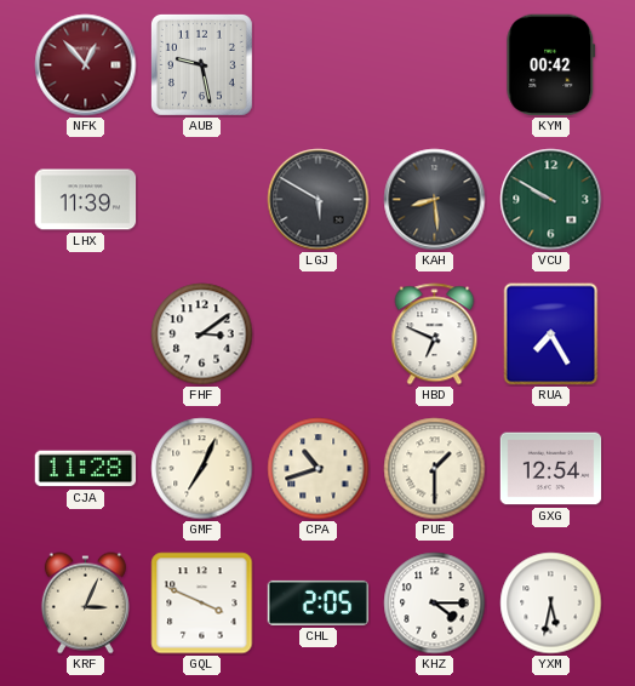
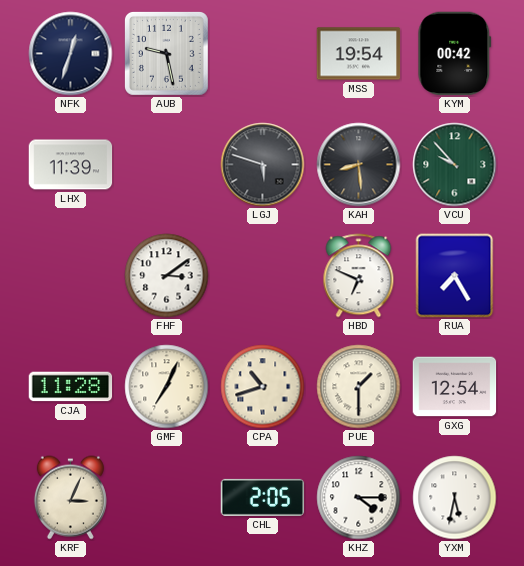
NFK: 12:53 -> 12:33 (71, 54)
NFK dial: burgundy -> navy (71, 54)
MSS: none -> 19:54 (359, 54)
LGJ: 5:50 -> 5:48 (263, 165)
VCU: 9:50 -> 9:53 (455, 165)
GQL: 3:49 -> none (202, 604)
